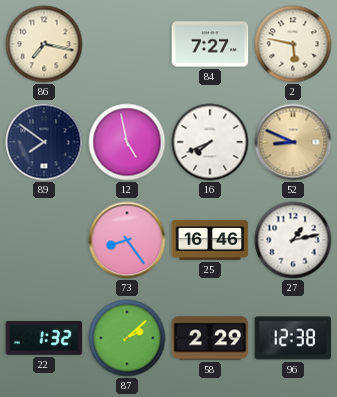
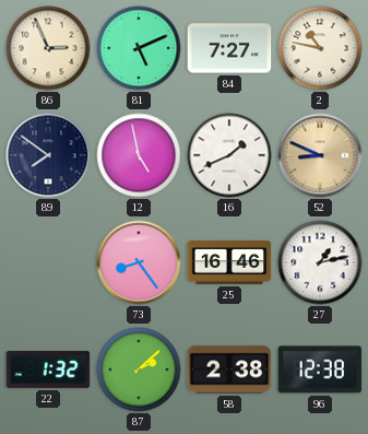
86: 7:17 -> 2:56 (48, 48)
81: none -> 5:11 (139, 48)
2: 5:47 -> 10:47 (320, 48)
16: 7:41 -> 1:41 (229, 155)
58: 2:29 -> 2:38 (229, 370)
